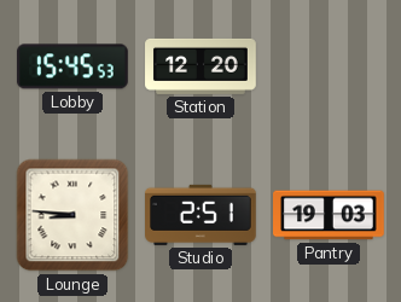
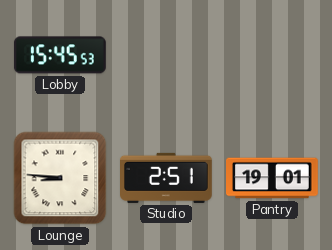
Station: 12:20 -> none (200, 66)
Pantry: 19:03 -> 19:01 (273, 178)
